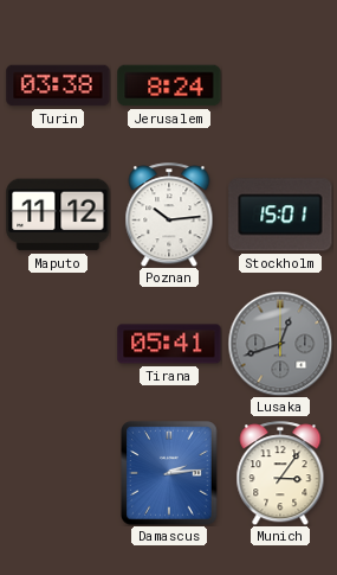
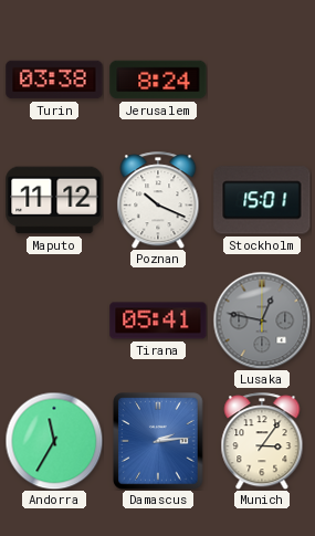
Poznan: 10:14 -> 10:19 (158, 200)
Lusaka: 12:42 -> 12:47 (262, 320)
Andorra: none -> 11:35 (54, 441)
